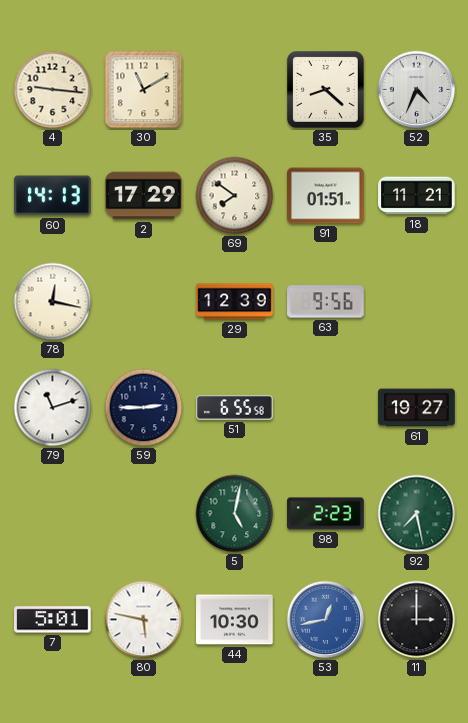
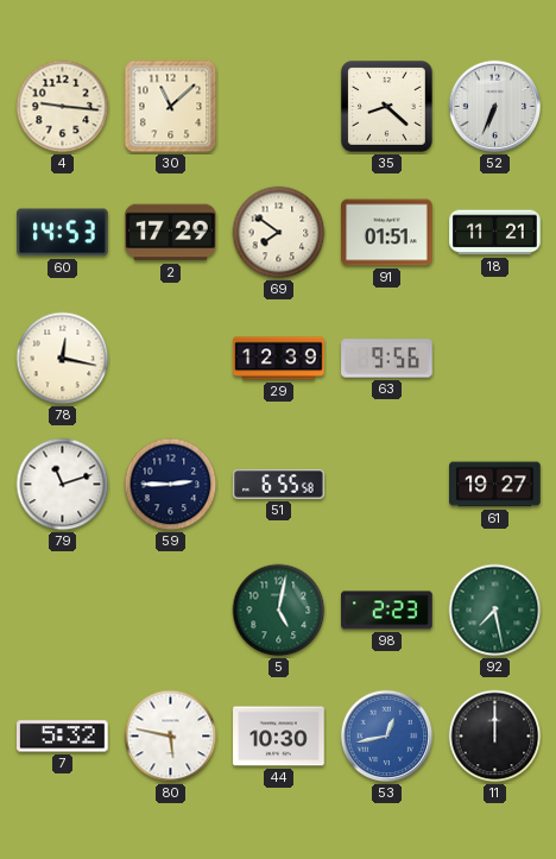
30: 11:10 -> 11:08 (171, 107)
52: 4:34 -> 6:34 (495, 107)
60: 14:13 -> 14:53 (62, 233)
7: 5:01 -> 5:32 (63, 737)
11: 3:00 -> 12:00 (495, 737)
